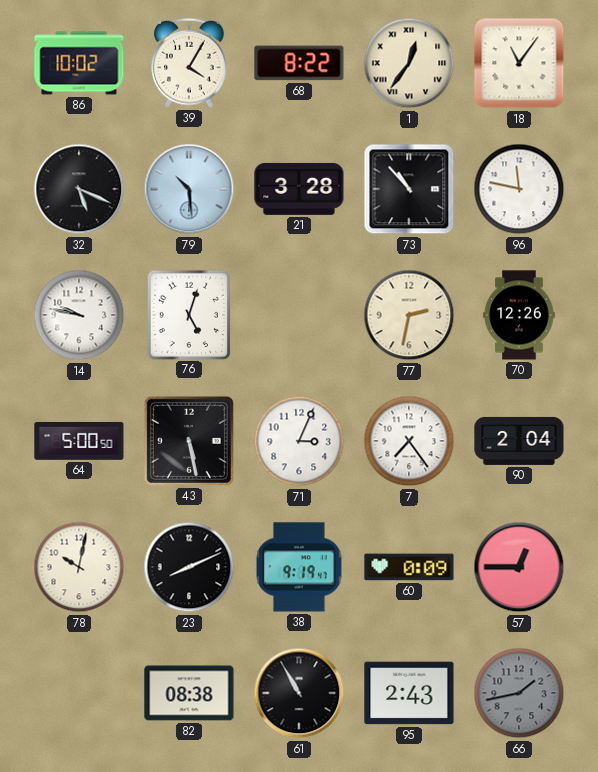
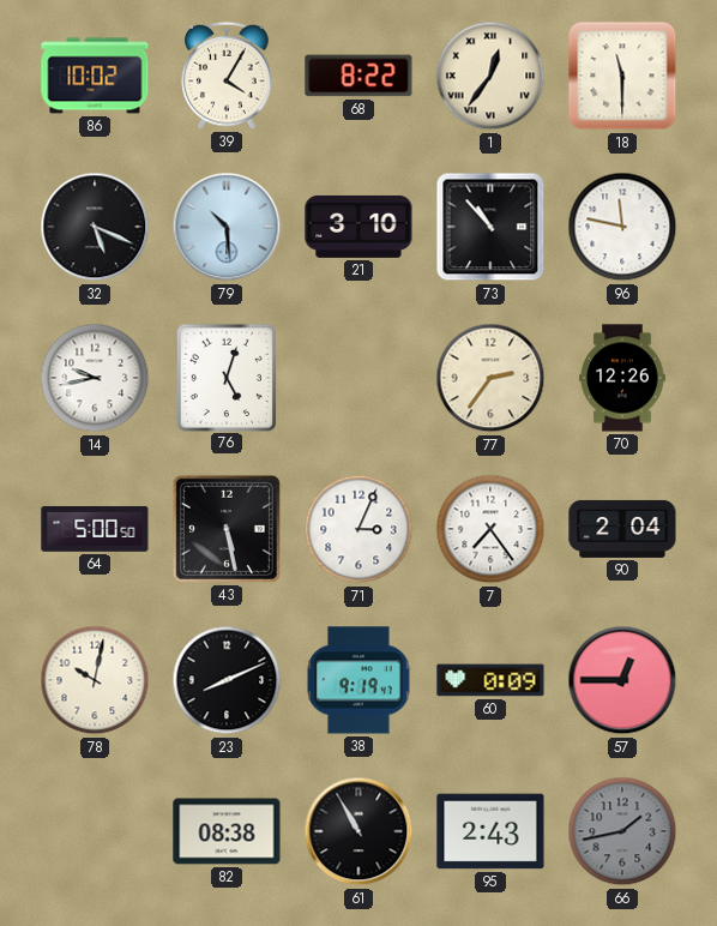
18: 11:06 -> 11:30 (622, 76)
21: 3:28 -> 3:10 (358, 227)
14: 9:47 -> 9:43 (95, 378)
77: 2:32 -> 2:36 (490, 378)
